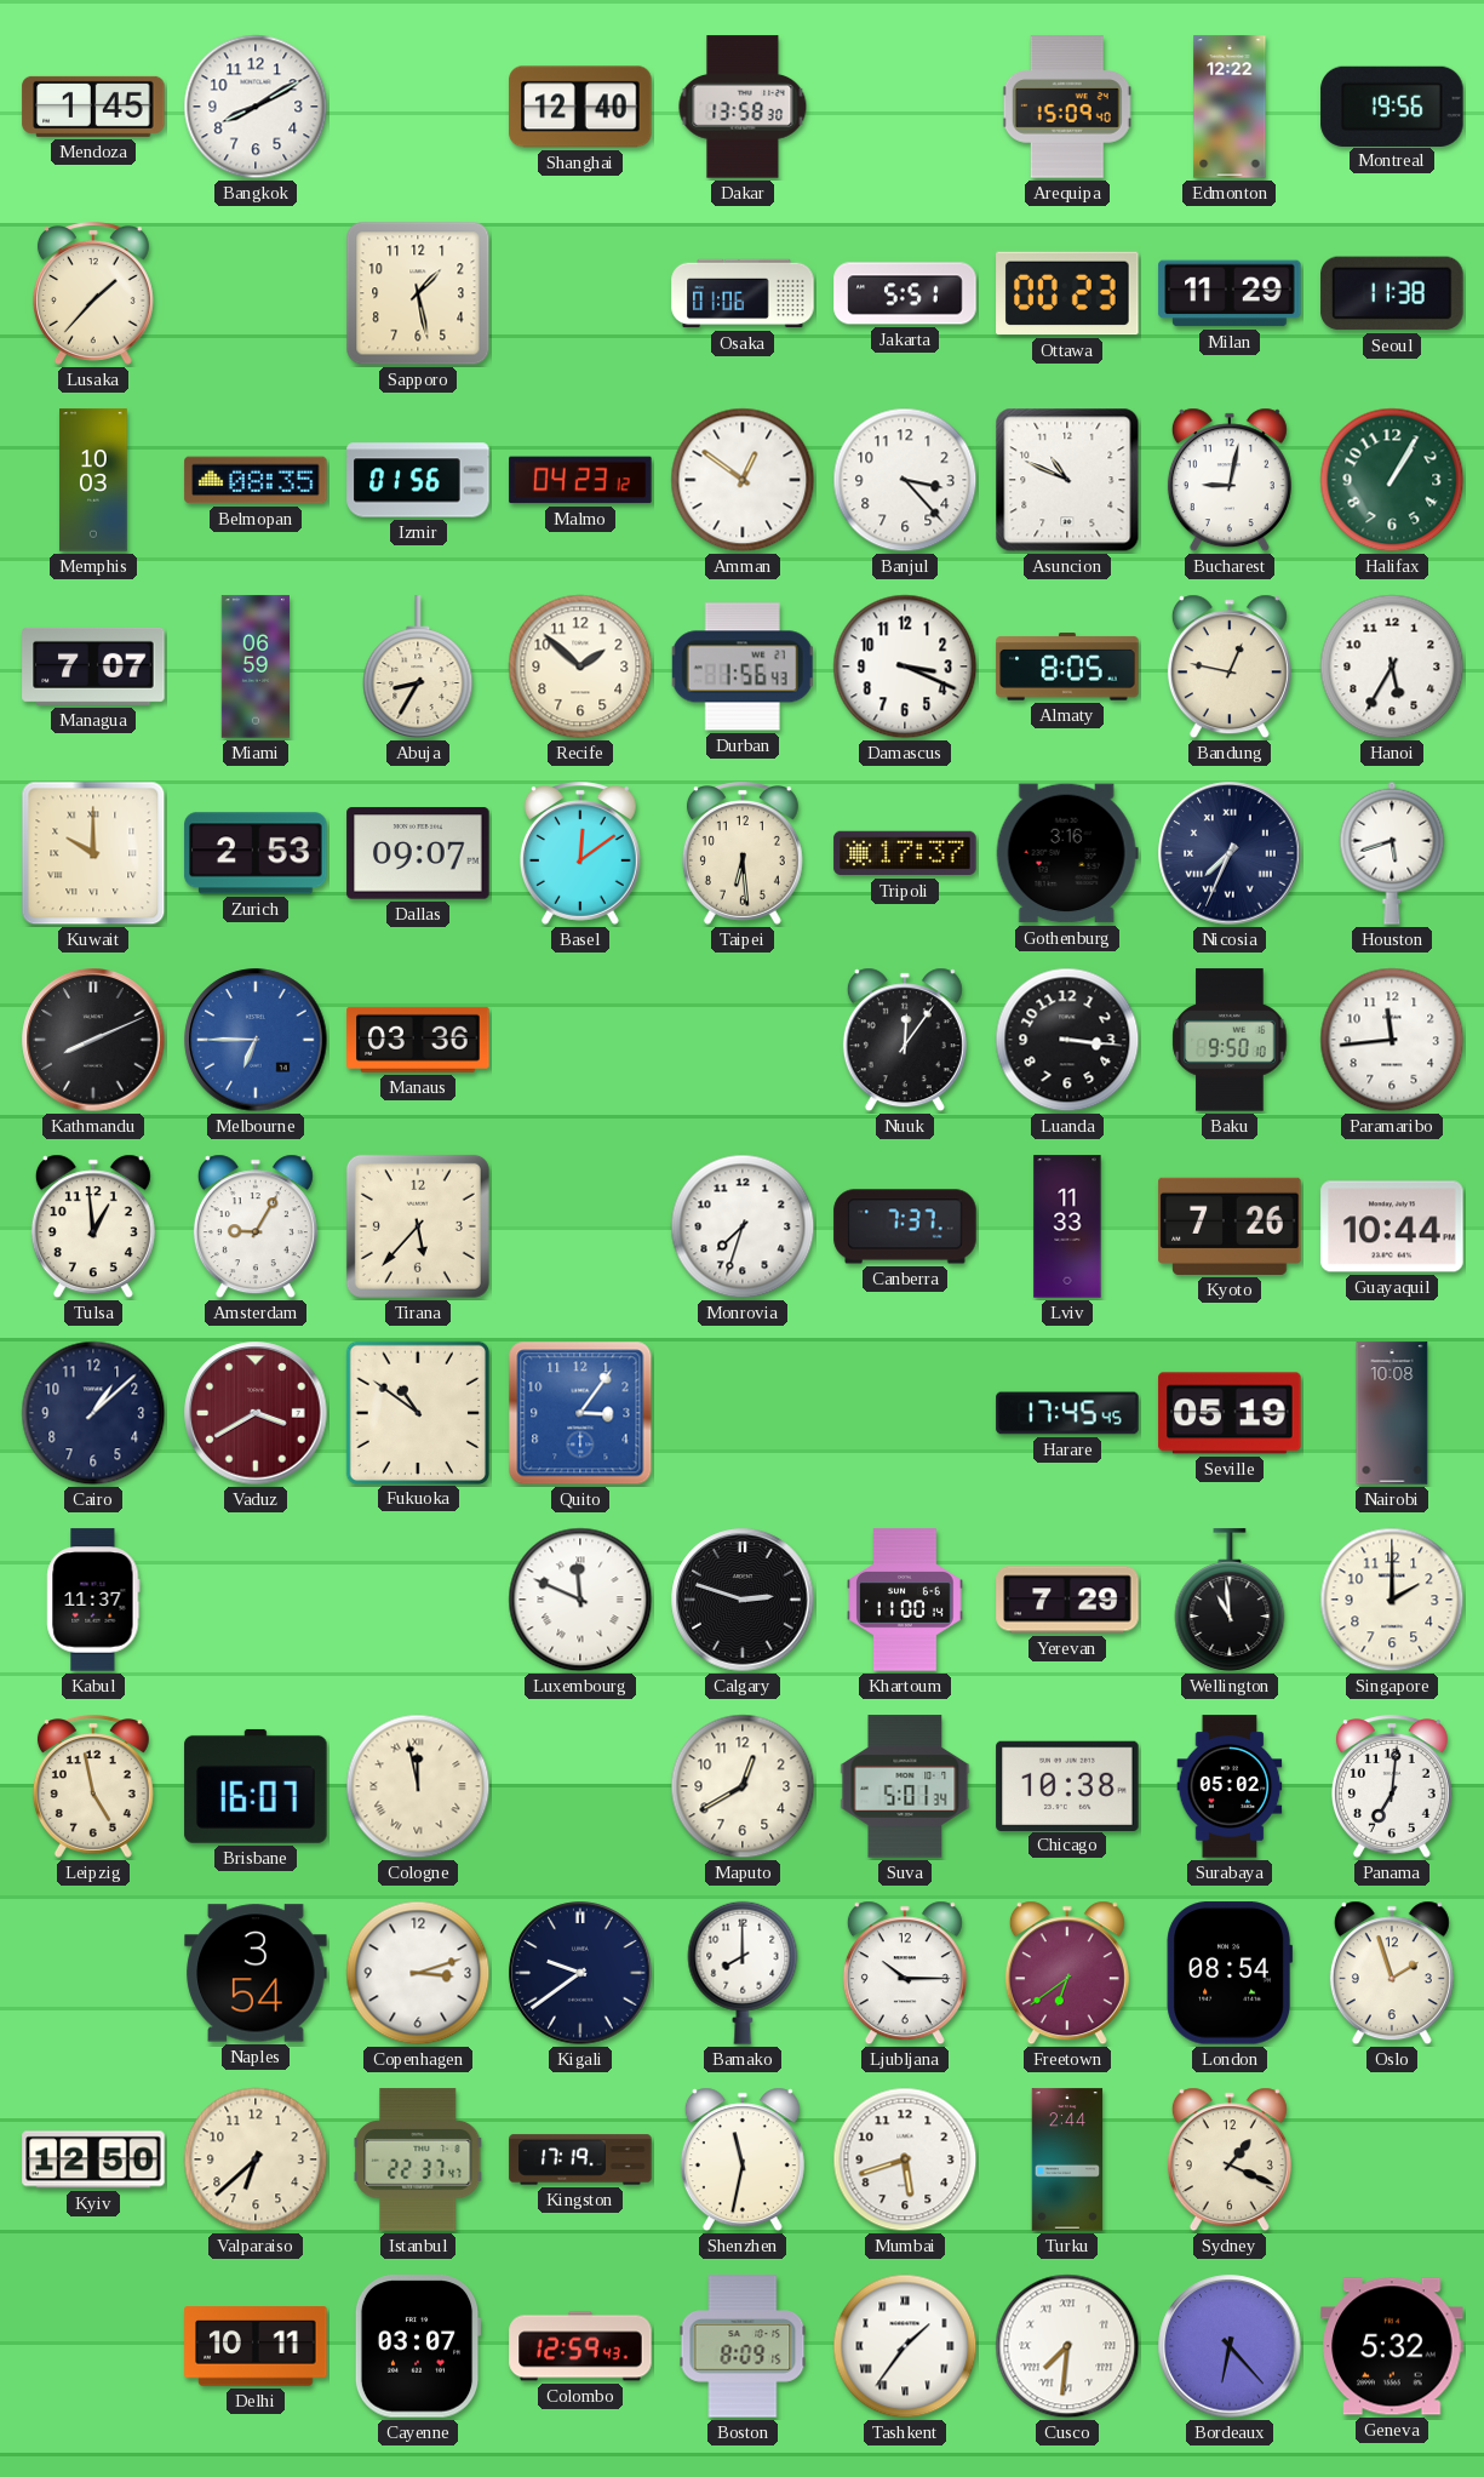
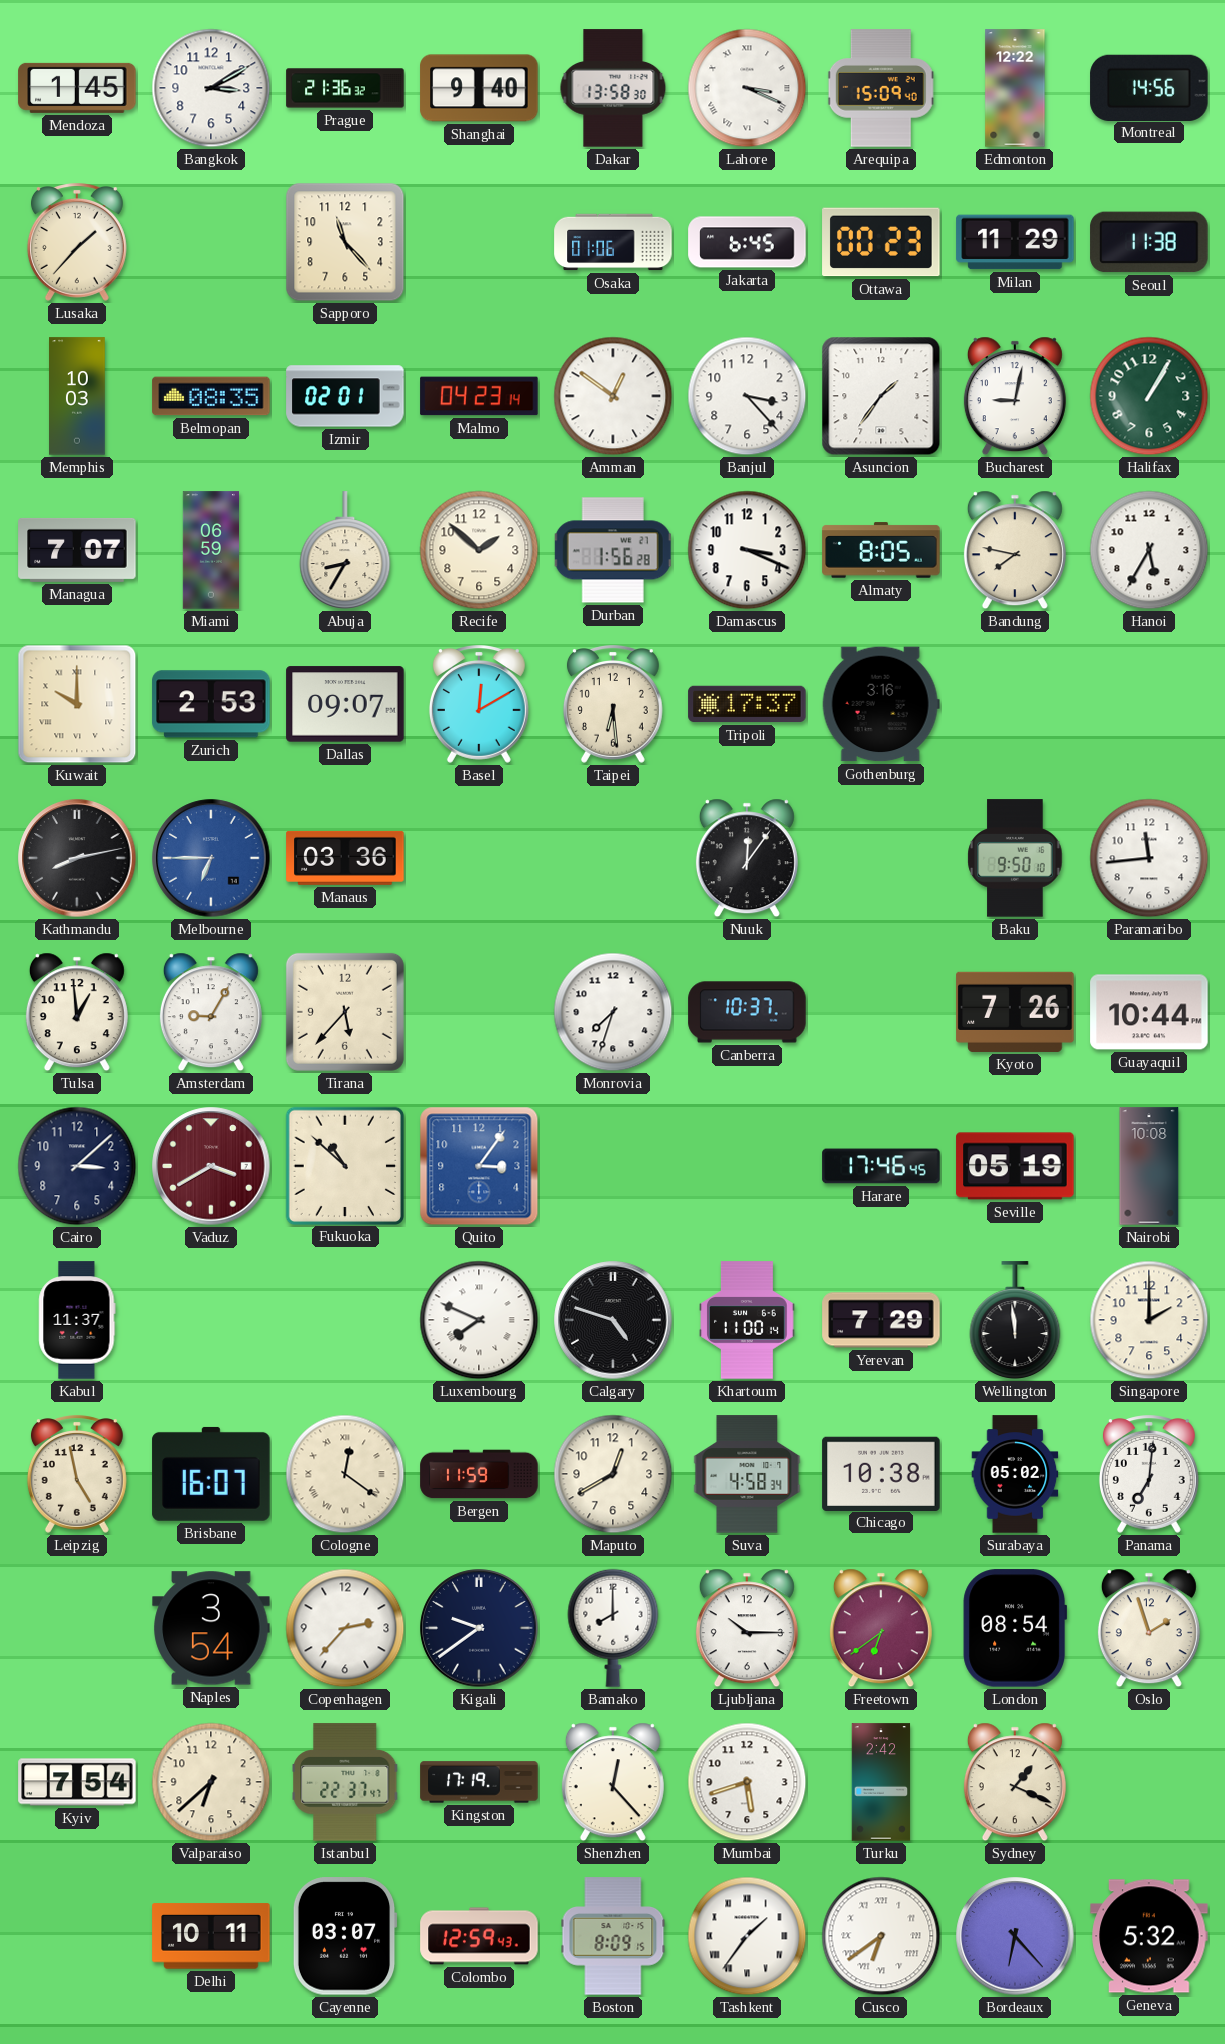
Bangkok: 8:10 -> 3:10 (211, 88)
Prague: none -> 21:36 (345, 88)
Shanghai: 12:40 -> 9:40 (479, 88)
Lahore: none -> 3:19 (747, 88)
Montreal: 19:56 -> 14:56 (1149, 87)
Sapporo: 1:28 -> 11:23 (345, 242)
Jakarta: 5:51 -> 6:45 (747, 242)
Izmir: 01:56 -> 02:01 (345, 396)
Malmo: 04:23:12 -> 04:23:14 (479, 396)
Asuncion: 10:49 -> 1:36 (881, 396)
Durban: 1:56:43 -> 1:56:28 (613, 550)
Bandung: 12:47 -> 7:47 (1015, 550)
Basel: 12:09 -> 12:10 (479, 704)
Nicosia: 7:34 -> none (1230, 853)
Houston: 5:42 -> none (1392, 853)
Kathmandu: 8:11 -> 8:13 (77, 858)
Luanda: 3:16 -> none (1067, 1040)
Canberra: 7:37 -> 10:37 (747, 1012)
Lviv: 11:33 -> none (1067, 1226)
Cairo: 1:08 -> 3:08 (77, 1166)
Fukuoka: 10:51 -> 10:52 (344, 1165)
Harare: 17:45 -> 17:46 (881, 1166)
Luxembourg: 11:49 -> 7:49 (479, 1320)
Calgary: 2:48 -> 4:48 (613, 1320)
Wellington: 10:59 -> 11:59 (1015, 1320)
Cologne: 11:58 -> 12:21 (345, 1474)
Bergen: none -> 11:59 (479, 1474)
Suva: 5:01 -> 4:58 (747, 1474)
Copenhagen: 3:12 -> 2:37 (345, 1628)
Kyiv: 12:50 -> 7:54 (77, 1782)
Shenzhen: 11:32 -> 12:23 (613, 1782)
Turku: 2:44 -> 2:42 (881, 1782)
Cusco: 7:31 -> 6:39 (881, 1936)
